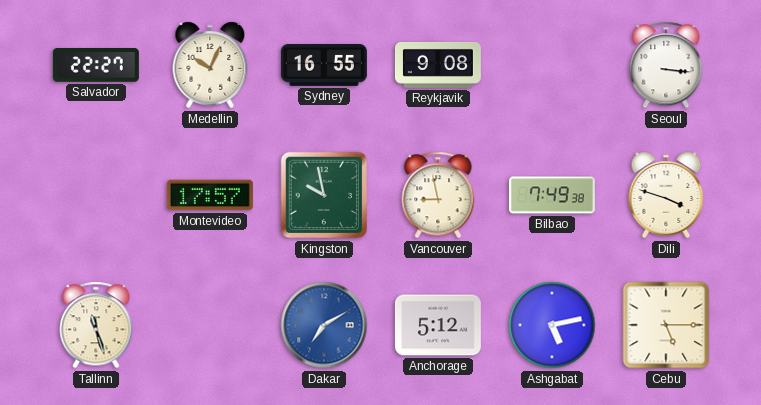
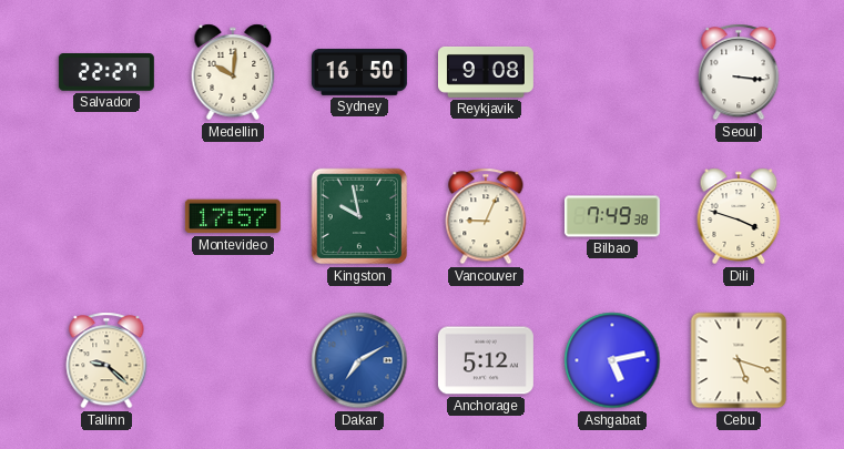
Medellin: 10:04 -> 10:01 (233, 72)
Sydney: 16:55 -> 16:50 (359, 73)
Vancouver: 8:58 -> 9:04 (486, 216)
Tallinn: 11:27 -> 9:22 (106, 360)
Cebu: 5:15 -> 5:18 (739, 360)
